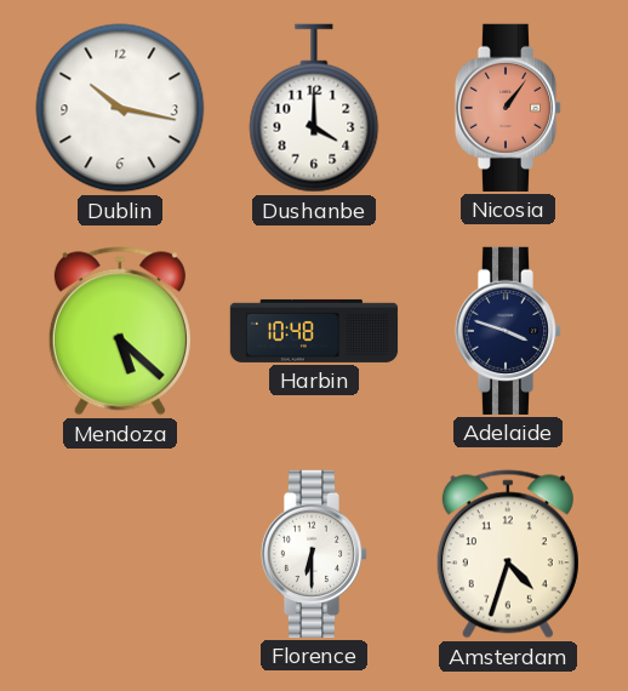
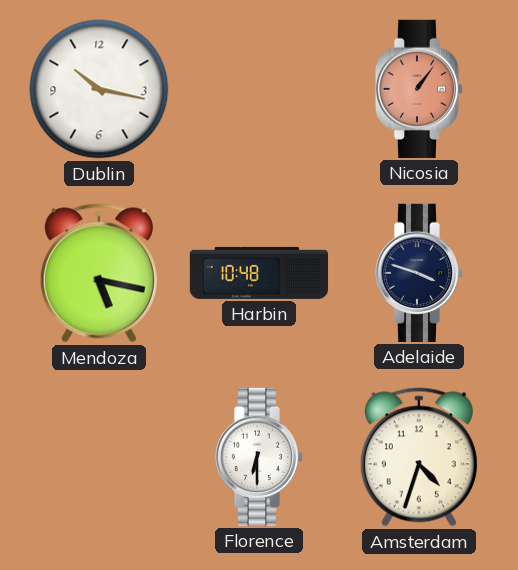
Dushanbe: 4:00 -> none (314, 108)
Mendoza: 5:22 -> 5:17 (99, 273)
